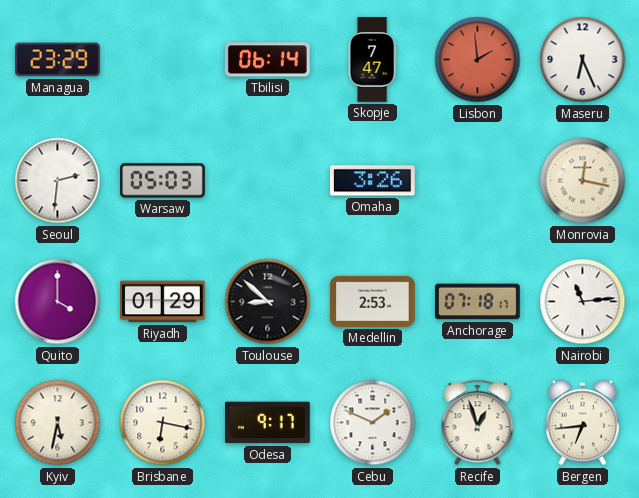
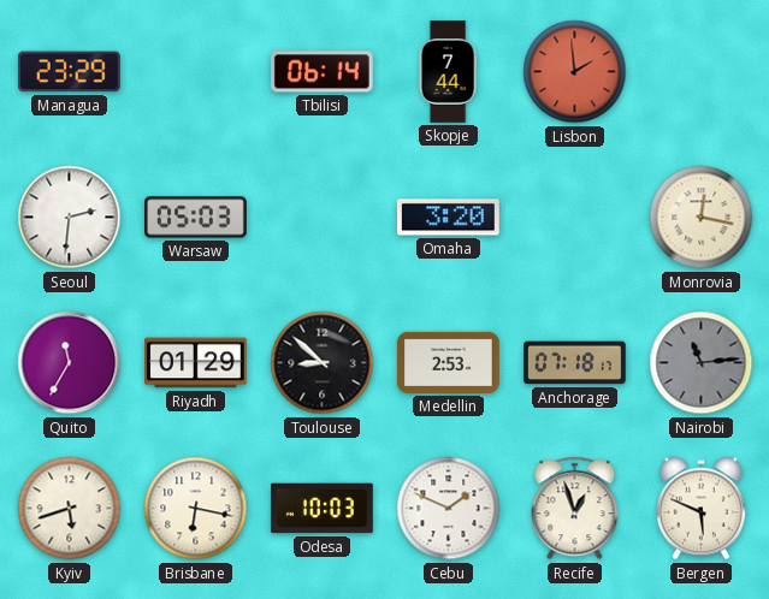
Skopje: 7:47 -> 7:44 (448, 72)
Maseru: 6:26 -> none (583, 60)
Omaha: 3:26 -> 3:20 (449, 218)
Quito: 4:00 -> 11:35 (70, 363)
Nairobi dial: white -> grey (702, 363)
Kyiv: 5:32 -> 5:42 (70, 509)
Odesa: 9:17 -> 10:03 (323, 509)
Bergen: 6:44 -> 5:49 (700, 509)
